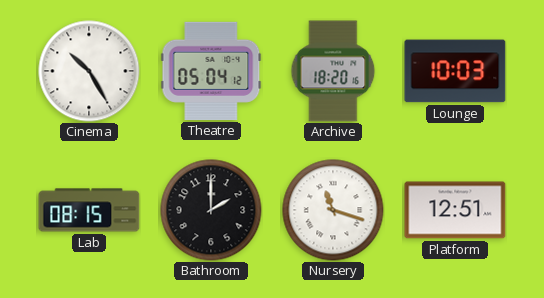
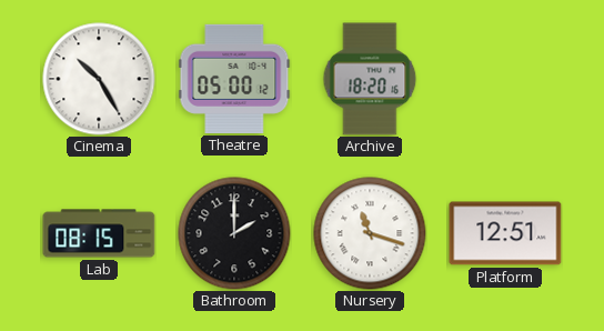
Theatre: 05:04 -> 05:00 (234, 79)
Lounge: 10:03 -> none (455, 71)
